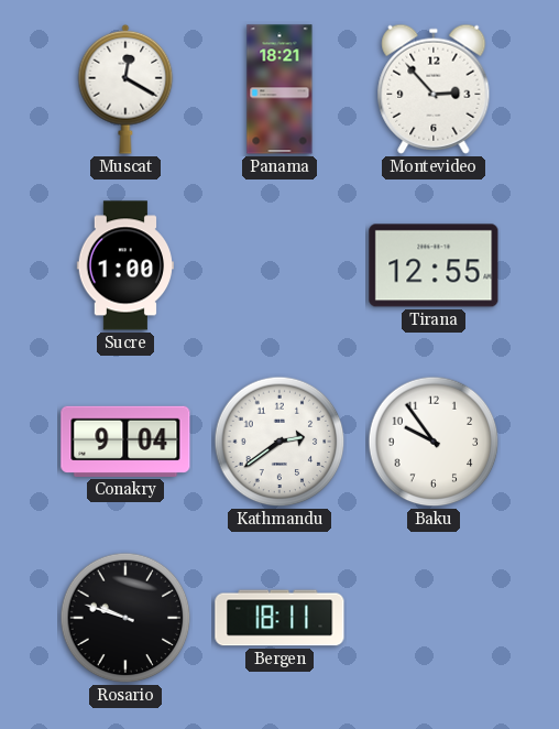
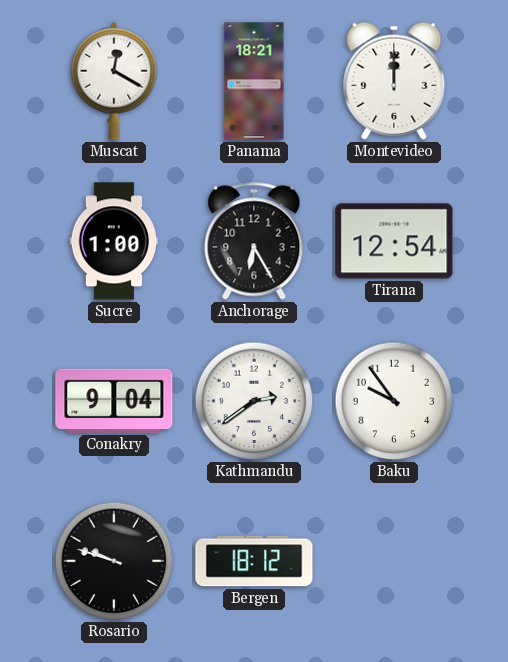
Montevideo: 2:53 -> 12:00 (394, 81)
Anchorage: none -> 6:25 (254, 241)
Tirana: 12:55 -> 12:54 (394, 241)
Bergen: 18:11 -> 18:12 (254, 561)
